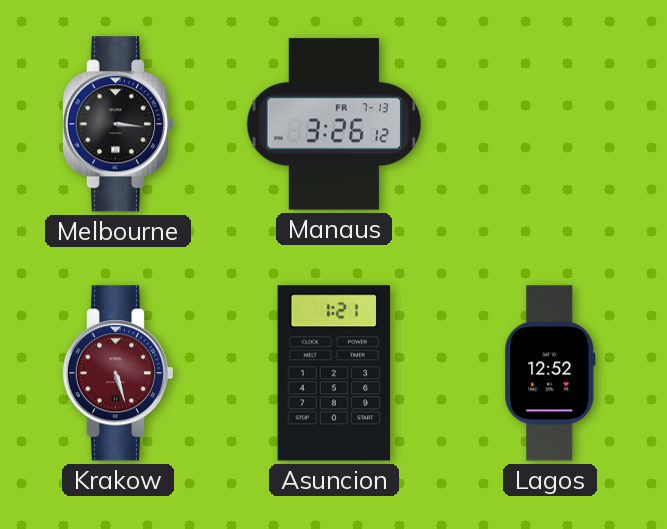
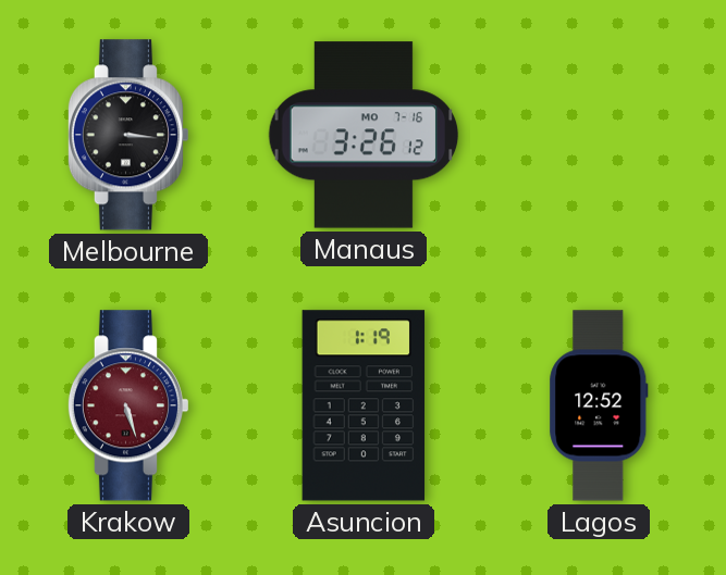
Manaus date: FR 7-13 -> MO 7-16 (364, 135)
Asuncion: 1:21 -> 1:19 (364, 405)
